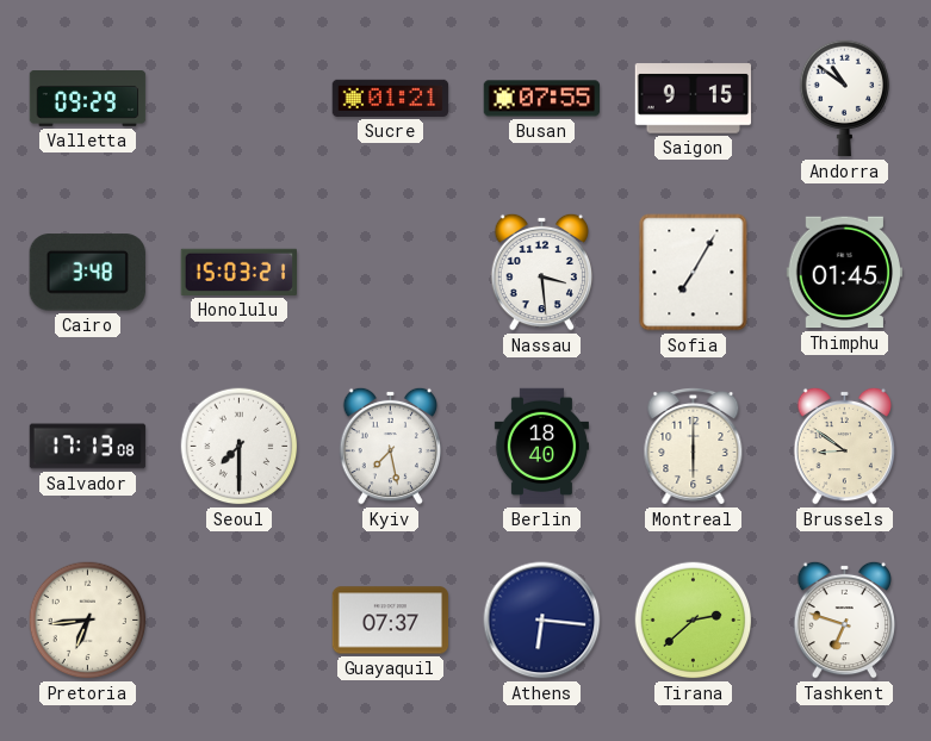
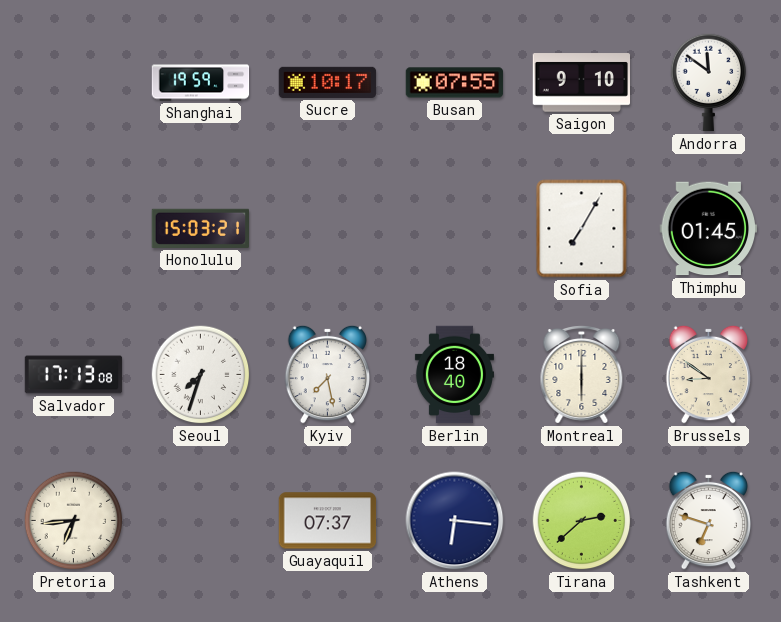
Valletta: 09:29 -> none (88, 99)
Shanghai: none -> 19:59 (201, 83)
Sucre: 01:21 -> 10:17 (328, 82)
Saigon: 9:15 -> 9:10 (582, 83)
Andorra: 10:51 -> 11:51 (709, 83)
Cairo: 3:48 -> none (87, 273)
Nassau: 3:29 -> none (541, 272)
Seoul: 7:30 -> 7:33 (201, 375)
